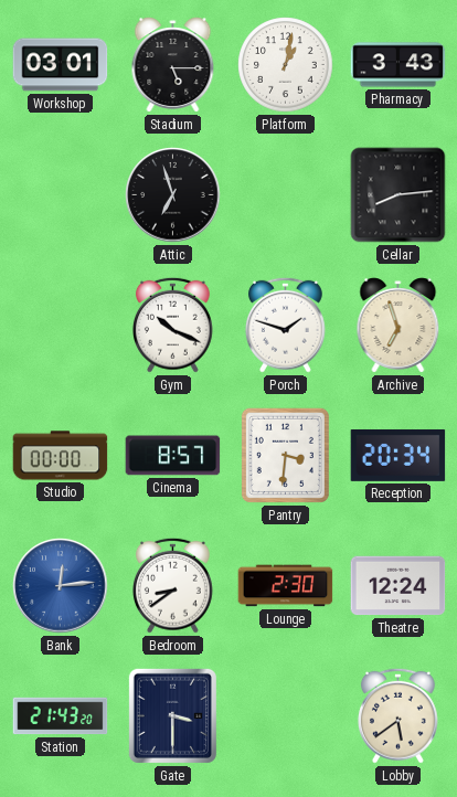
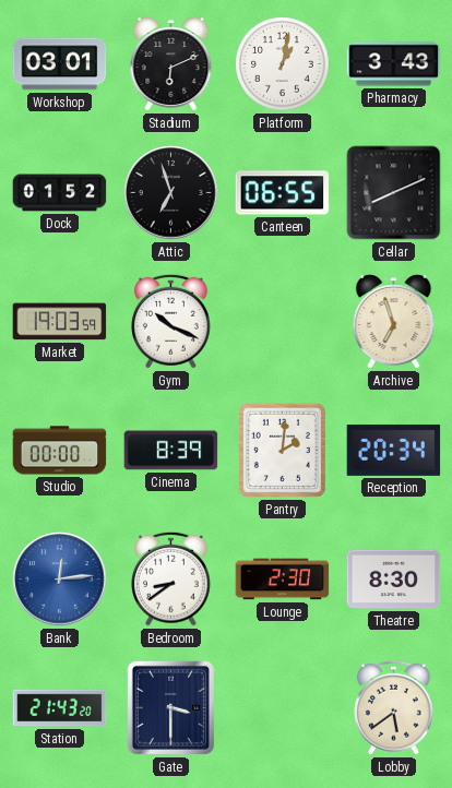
Stadium: 5:15 -> 6:11 (171, 64)
Dock: none -> 01:52 (60, 193)
Canteen: none -> 06:55 (283, 193)
Cellar: 8:14 -> 8:11 (394, 193)
Market: none -> 19:03 (60, 322)
Porch: 1:48 -> none (285, 325)
Cinema: 8:57 -> 8:39 (171, 451)
Pantry: 3:31 -> 2:01 (282, 450)
Theatre: 12:24 -> 8:30 (394, 580)
